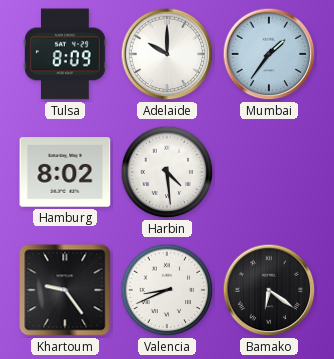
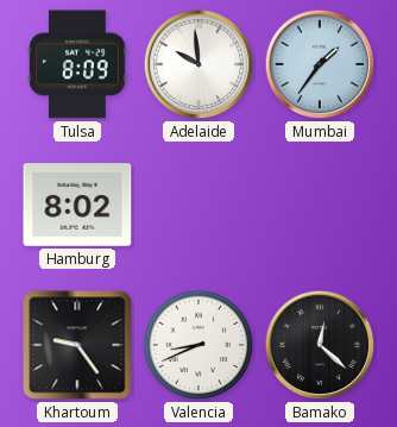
Adelaide: 10:00 -> 9:59 (198, 64)
Harbin: 4:29 -> none (167, 172)
Bamako: 6:21 -> 12:22 (320, 345)
